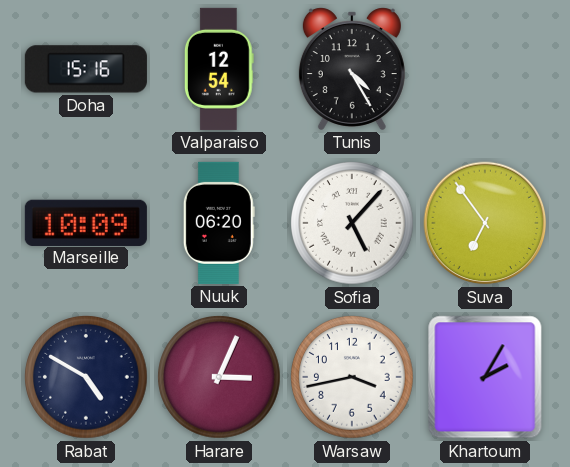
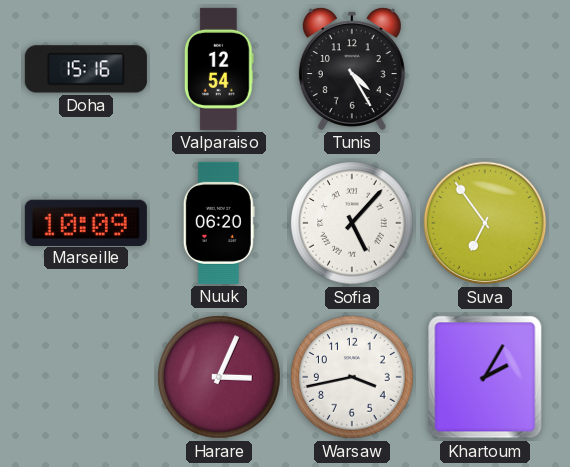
Rabat: 4:50 -> none (86, 377)
